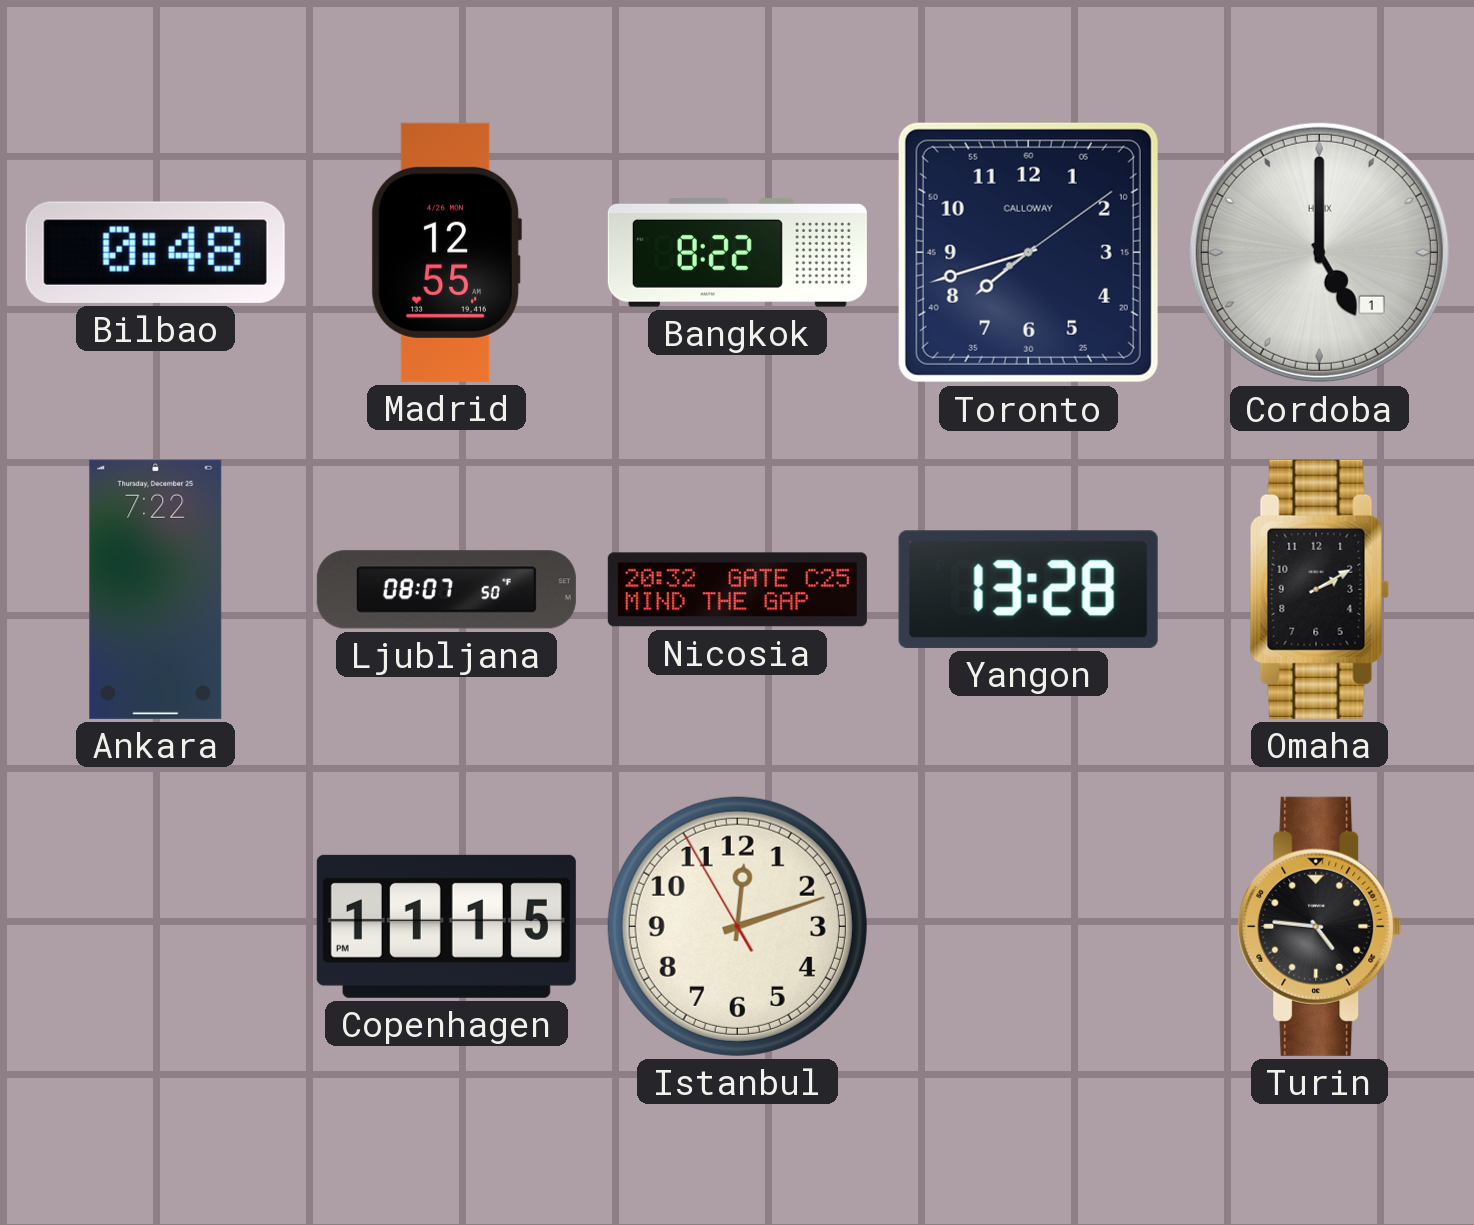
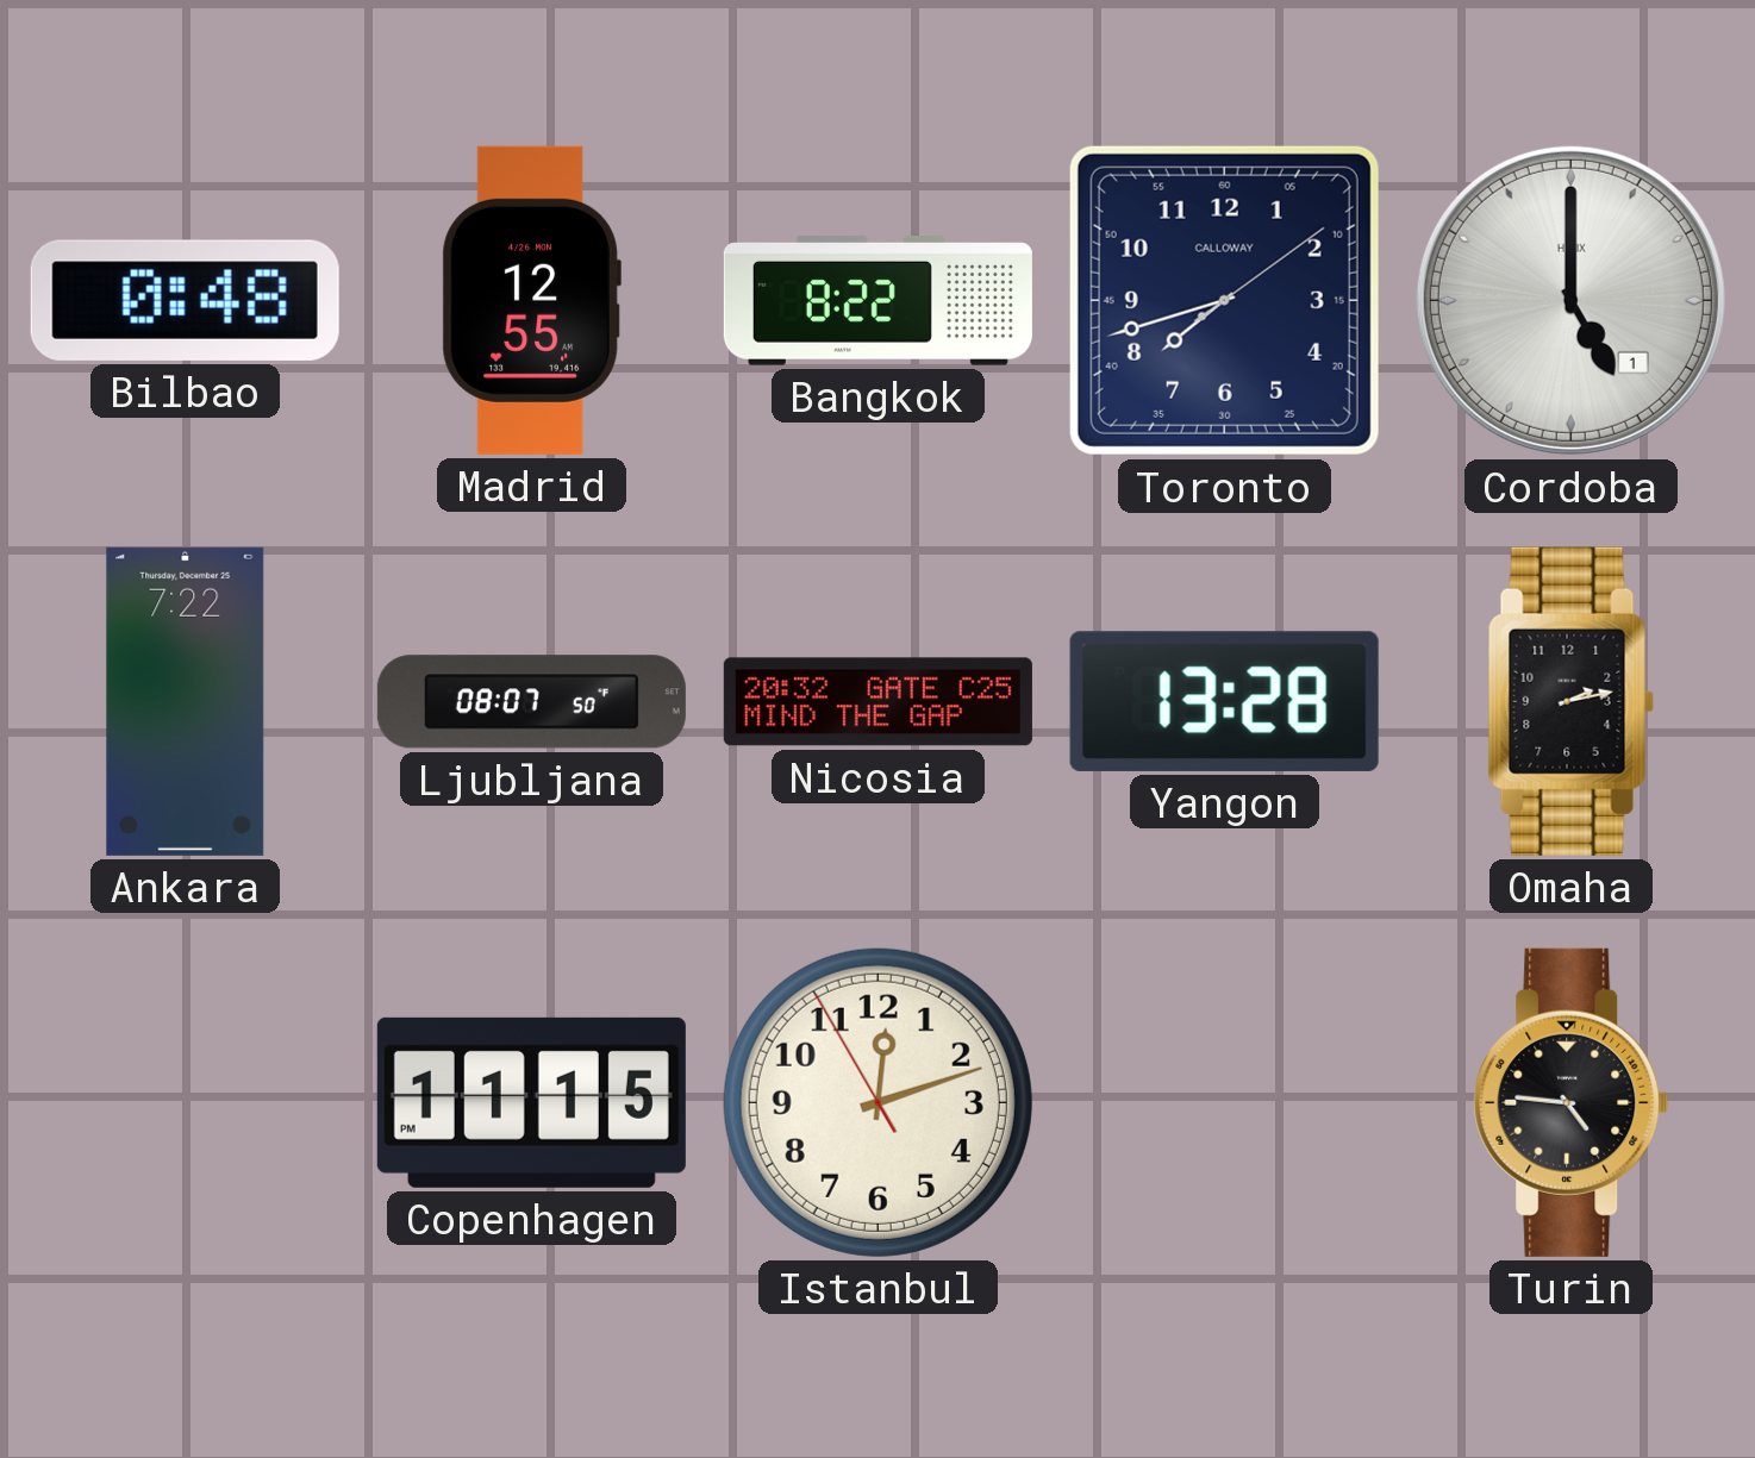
Omaha: 2:10 -> 2:13 (1570, 701)
